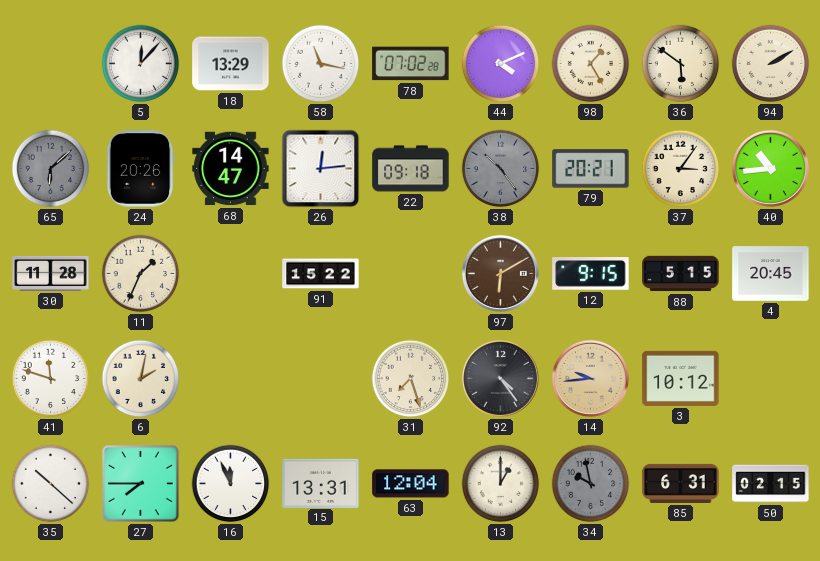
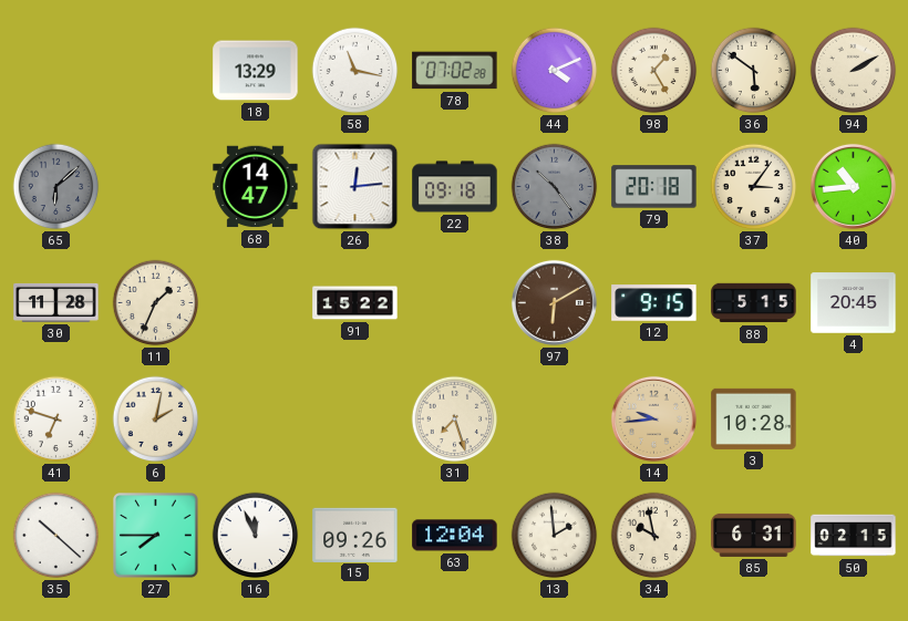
5: 12:07 -> none (141, 64)
24: 20:26 -> none (140, 169)
79: 20:21 -> 20:18 (654, 187)
41: 11:48 -> 6:48 (56, 420)
92: 4:24 -> none (500, 378)
3: 10:12 -> 10:28 (754, 418)
15: 13:31 -> 09:26 (355, 535)
13: 1:00 -> 1:59 (555, 536)
34 dial: grey -> cream (654, 536)
